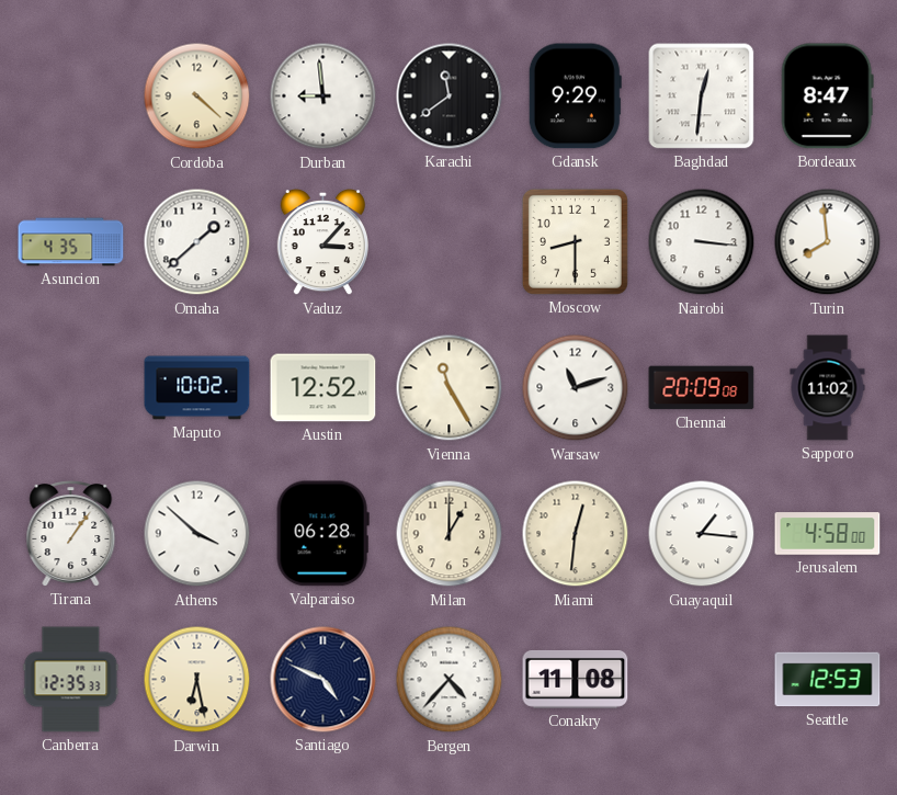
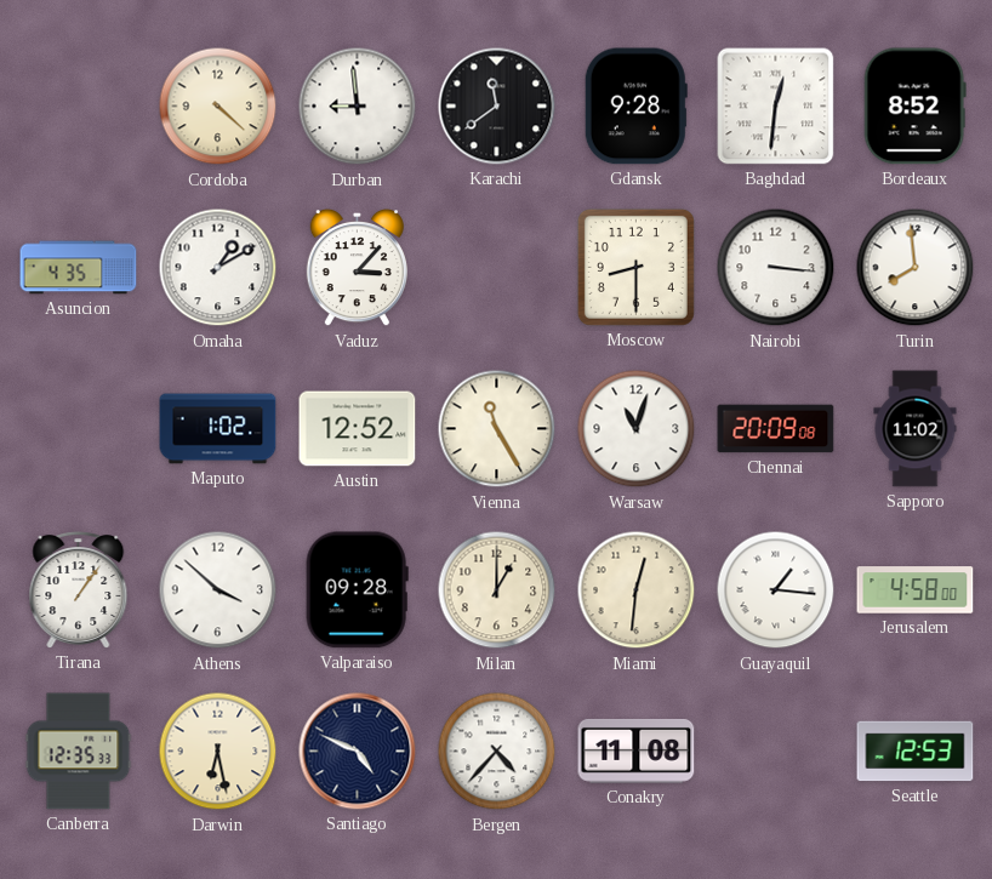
Gdansk: 9:29 -> 9:28 (635, 107)
Bordeaux: 8:47 -> 8:52 (914, 107)
Omaha: 1:38 -> 1:10 (218, 268)
Maputo: 10:02 -> 1:02 (218, 429)
Warsaw: 11:12 -> 11:03 (637, 429)
Valparaiso: 06:28 -> 09:28 (357, 590)
